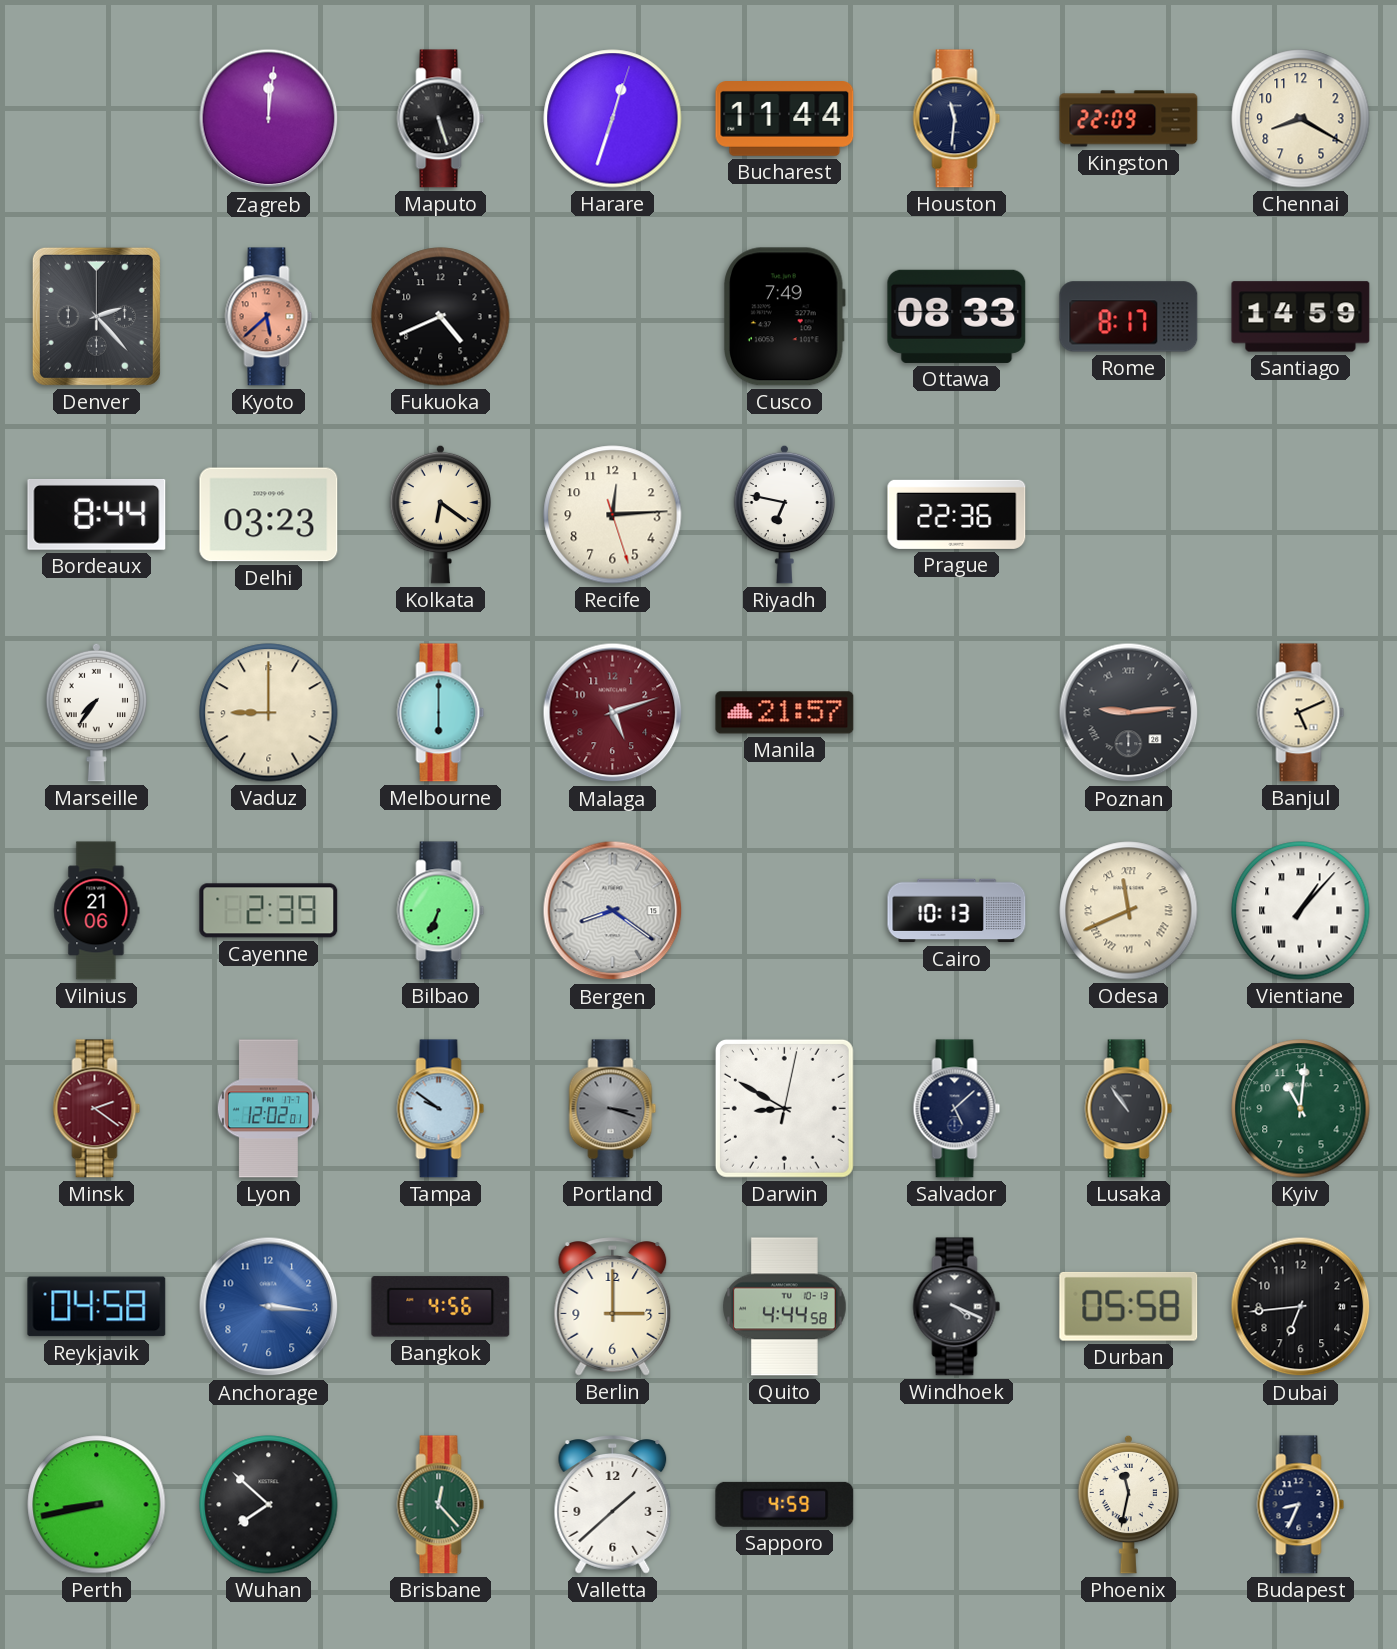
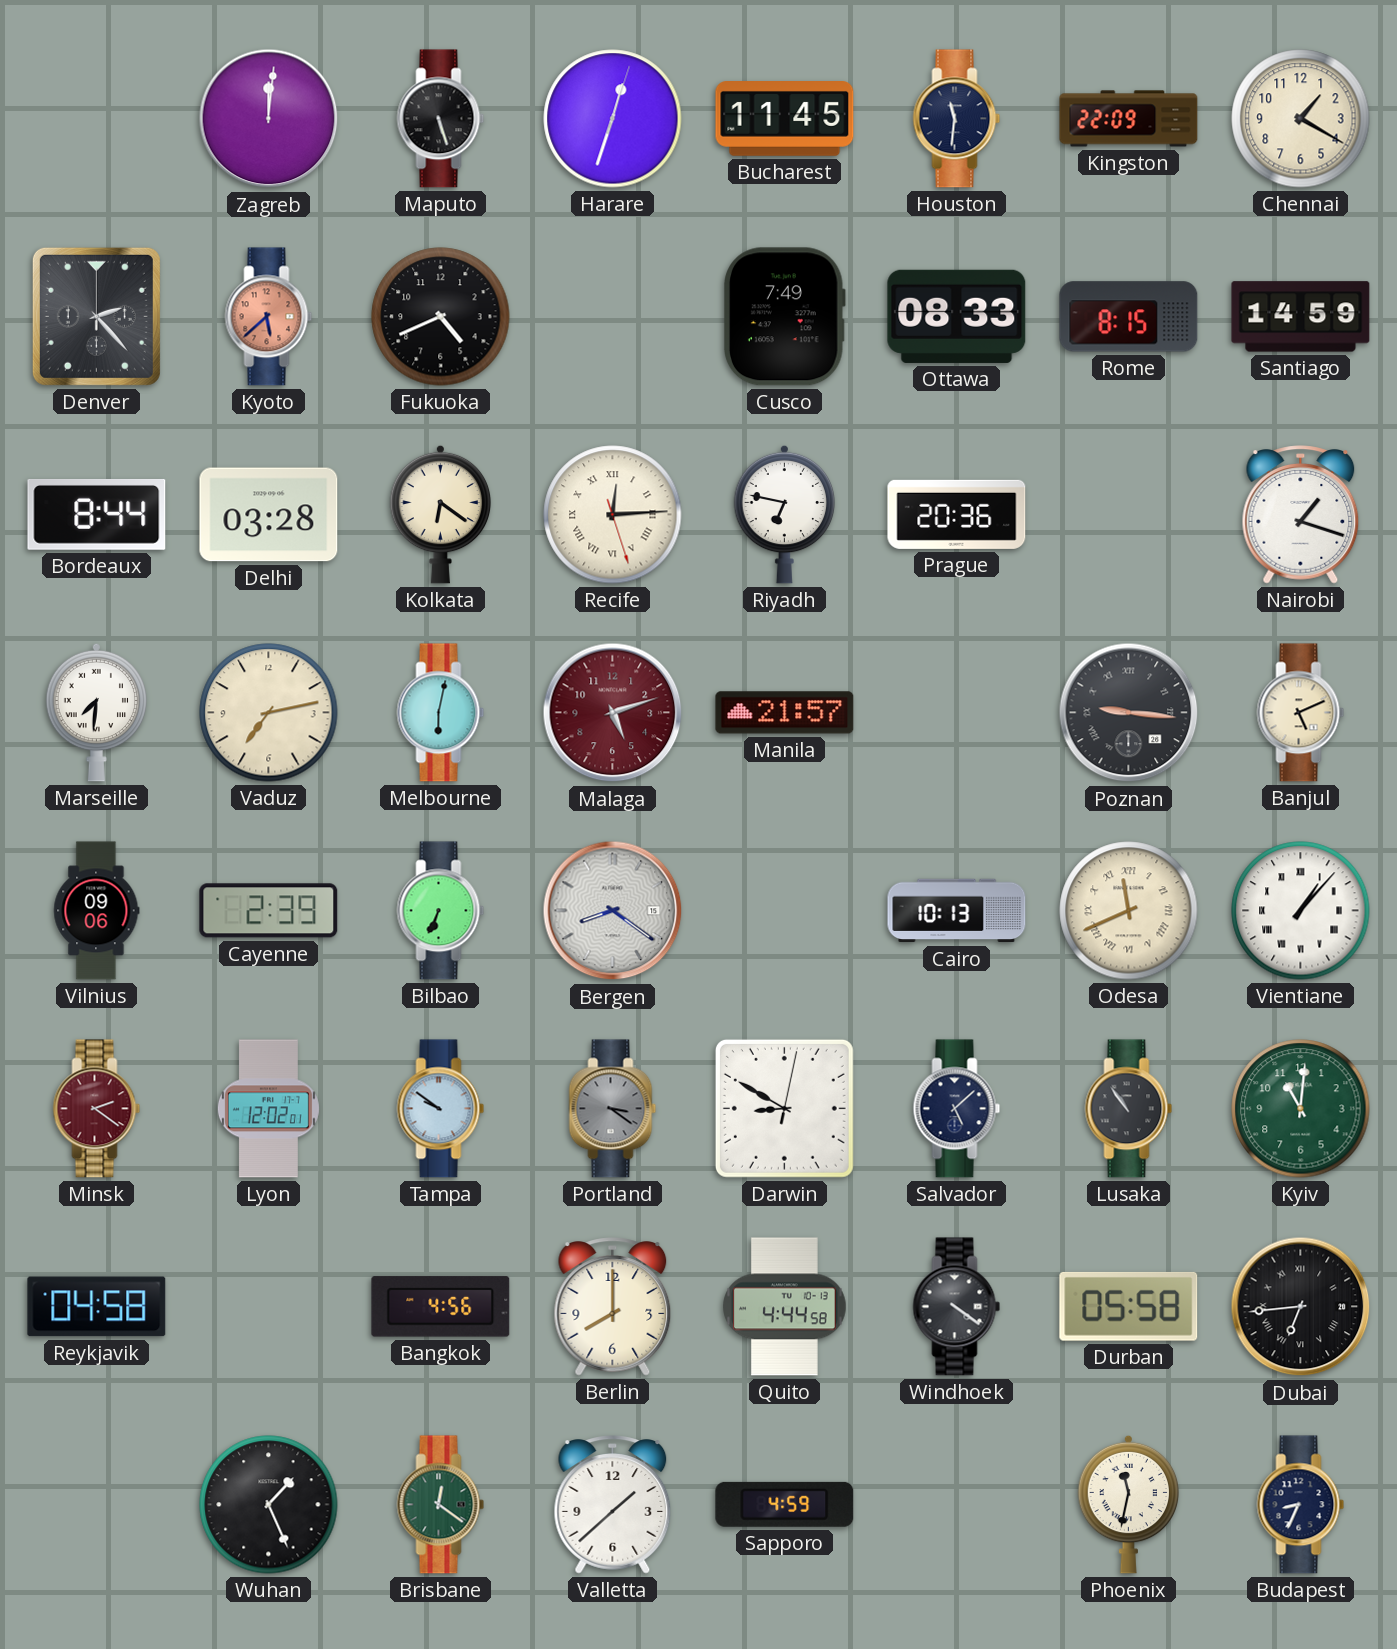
Bucharest: 11:44 -> 11:45 (785, 119)
Chennai: 8:20 -> 1:20 (1301, 119)
Rome: 8:17 -> 8:15 (1129, 317)
Delhi: 03:23 -> 03:28 (269, 515)
Recife numerals: Arabic -> Roman (613, 515)
Prague: 22:36 -> 20:36 (957, 514)
Nairobi: none -> 1:18 (1301, 515)
Marseille: 7:36 -> 7:31 (97, 712)
Vaduz: 9:00 -> 7:13 (269, 713)
Melbourne: 6:00 -> 6:02 (441, 713)
Poznan: 9:14 -> 9:16 (1129, 713)
Vilnius: 21:06 -> 09:06 (97, 911)
Portland: 3:18 -> 3:21 (613, 1109)
Anchorage: 3:16 -> none (269, 1307)
Berlin: 3:00 -> 8:00 (613, 1307)
Windhoek: 4:19 -> 4:21 (957, 1307)
Dubai numerals: Arabic -> Roman (1301, 1307)
Perth: 8:43 -> none (97, 1505)
Wuhan: 7:52 -> 1:26 (269, 1505)
Brisbane: 12:23 -> 12:21 (441, 1505)
